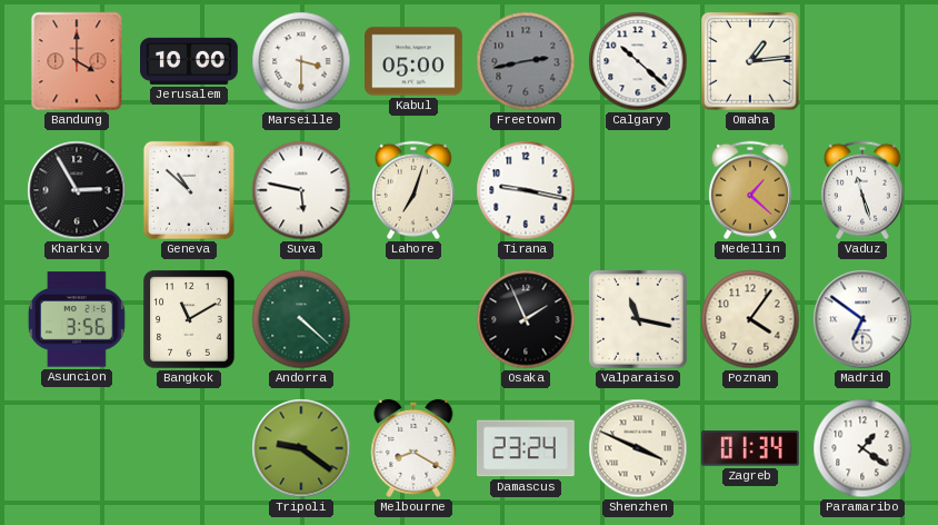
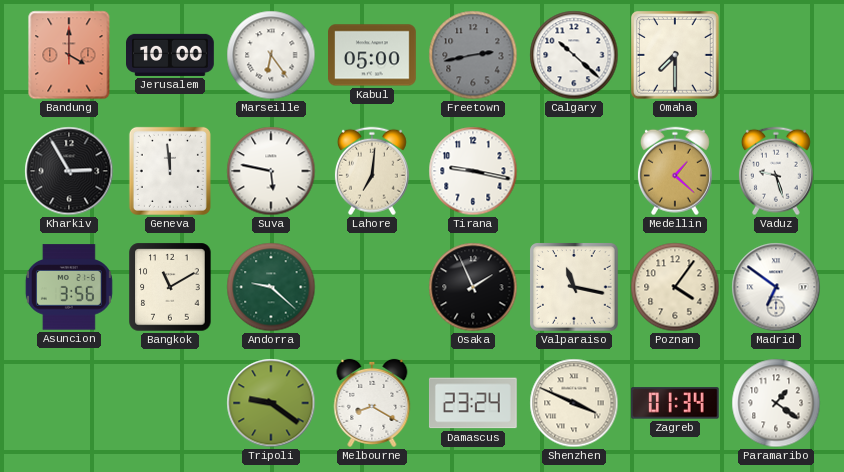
Marseille: 3:30 -> 6:24 (271, 55)
Omaha: 1:14 -> 7:30 (676, 56)
Geneva: 10:52 -> 11:59 (170, 171)
Lahore: 7:03 -> 7:01 (372, 171)
Vaduz: 11:27 -> 9:27 (776, 171)
Andorra: 4:22 -> 9:22 (271, 287)
